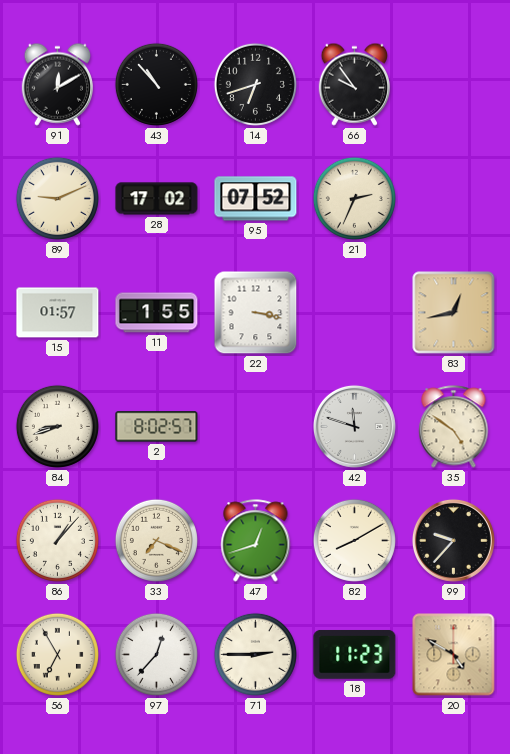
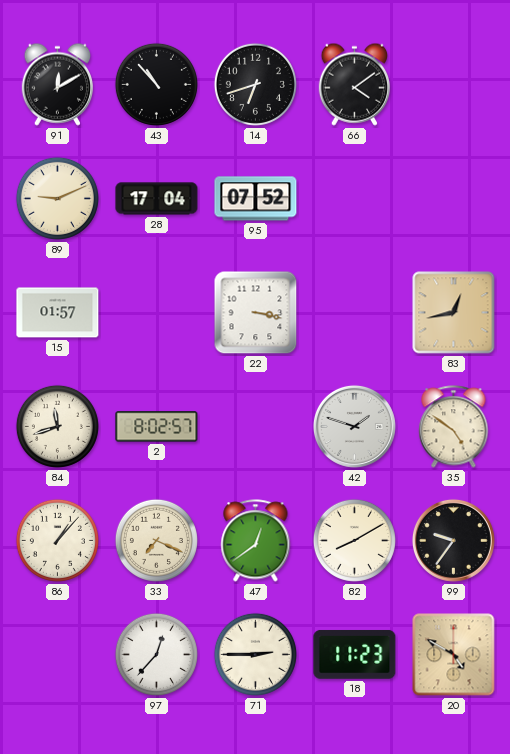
66: 9:54 -> 4:09 (354, 84)
28: 17:02 -> 17:04 (157, 199)
21: 2:34 -> none (354, 198)
11: 1:55 -> none (157, 313)
84: 8:42 -> 11:42 (57, 426)
42: 11:48 -> 1:48 (354, 426)
47: 12:42 -> 12:39 (256, 541)
99: 9:37 -> 9:36 (453, 540)
56: 6:55 -> none (57, 654)
